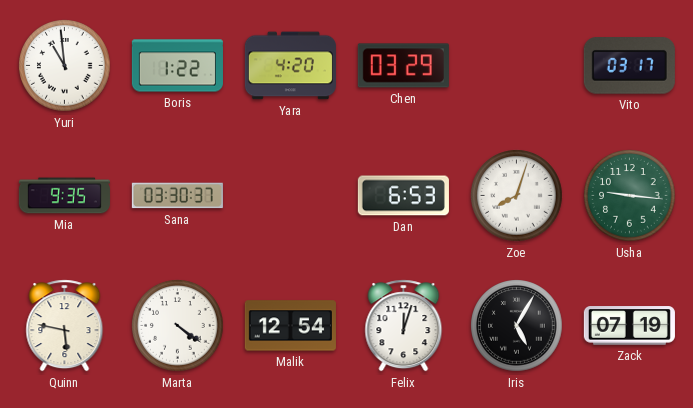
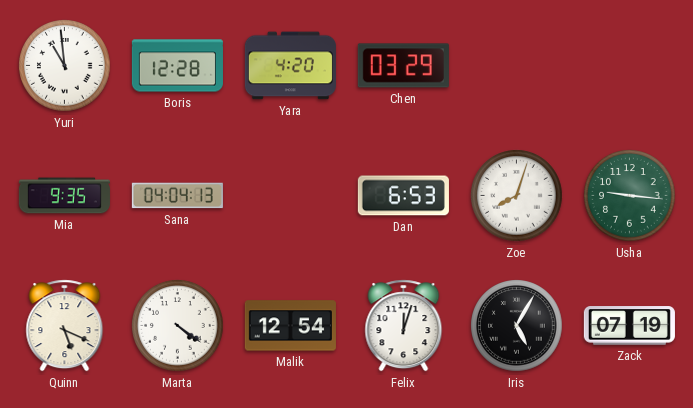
Boris: 1:22 -> 12:28 (177, 66)
Vito: 03:17 -> none (629, 66)
Sana: 03:30 -> 04:04 (177, 196)
Quinn: 5:47 -> 5:19 (65, 326)
